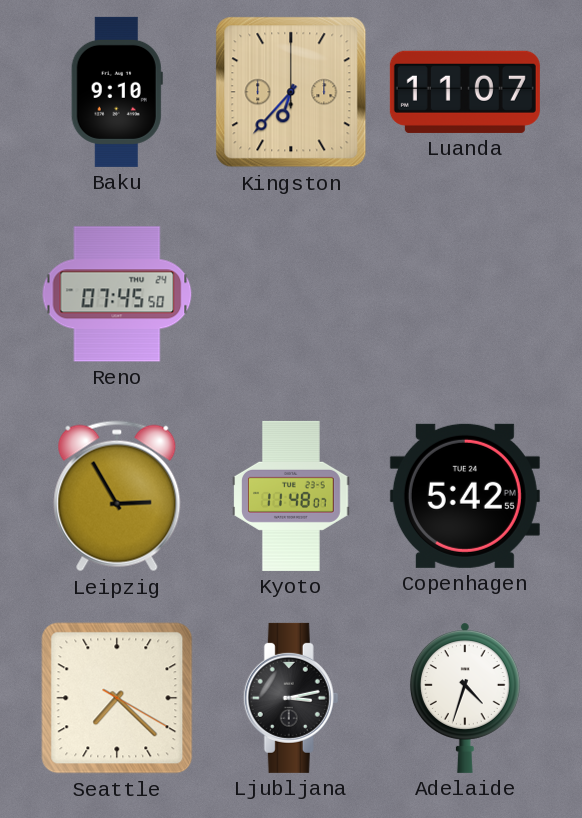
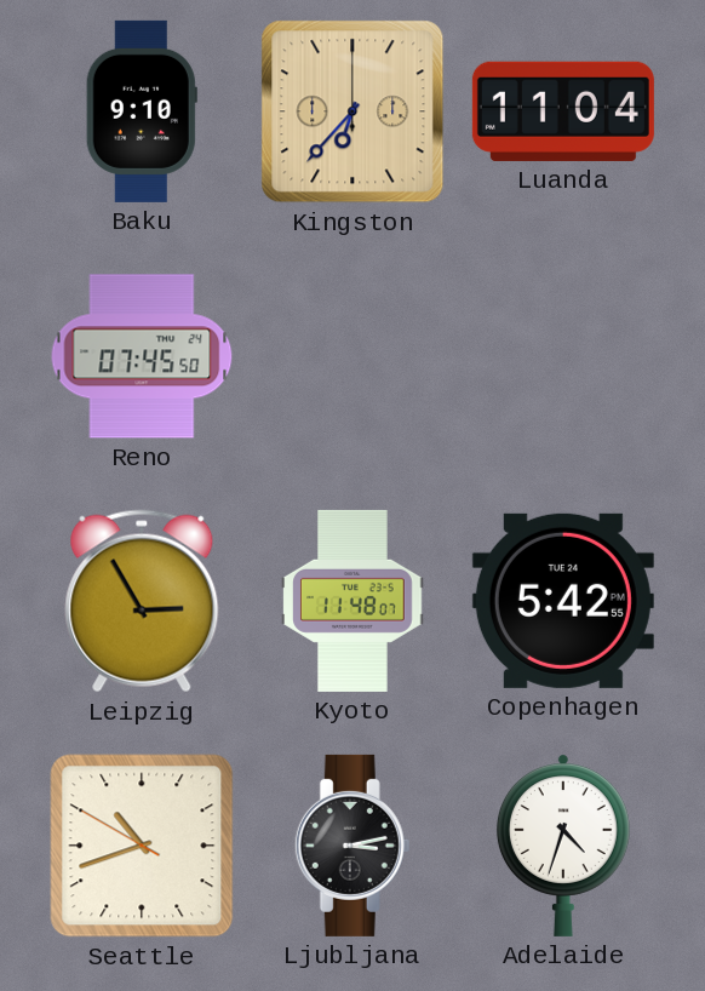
Luanda: 11:07 -> 11:04 (563, 111)
Seattle: 7:22 -> 10:41 (142, 846)
